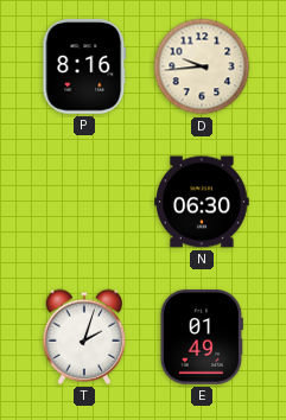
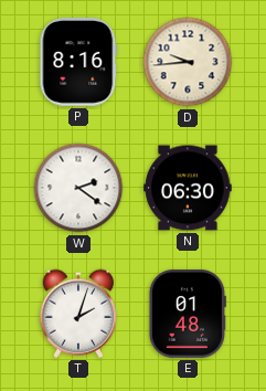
W: none -> 2:21 (78, 188)
E: 01:49 -> 01:48 (188, 314)
